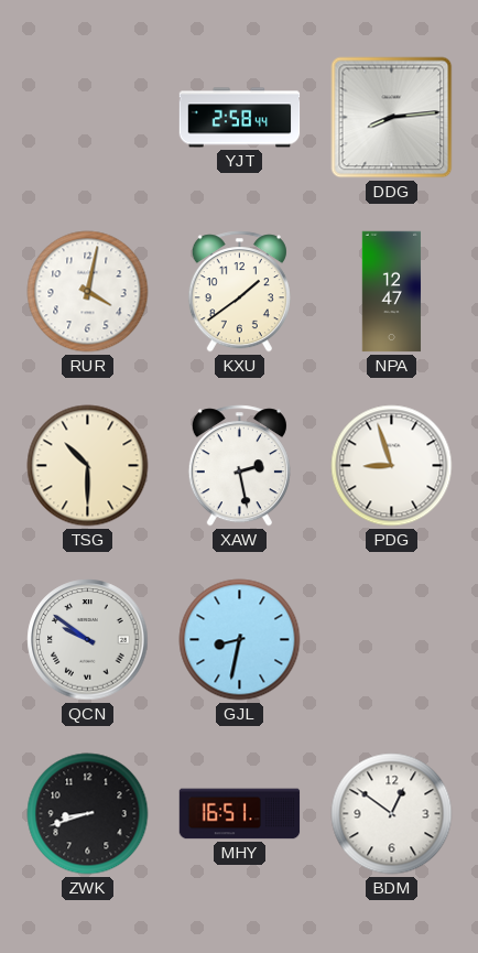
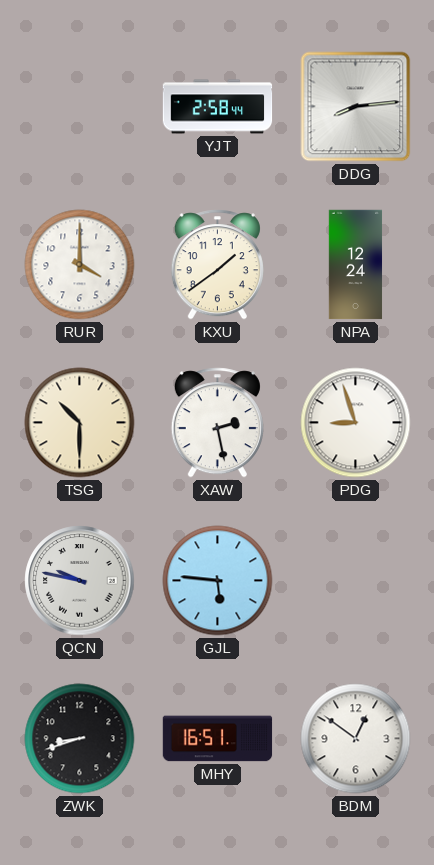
RUR: 4:02 -> 4:00 (80, 265)
NPA: 12:47 -> 12:24 (356, 265)
QCN: 9:51 -> 9:47 (80, 581)
GJL: 8:32 -> 5:46 (218, 581)
